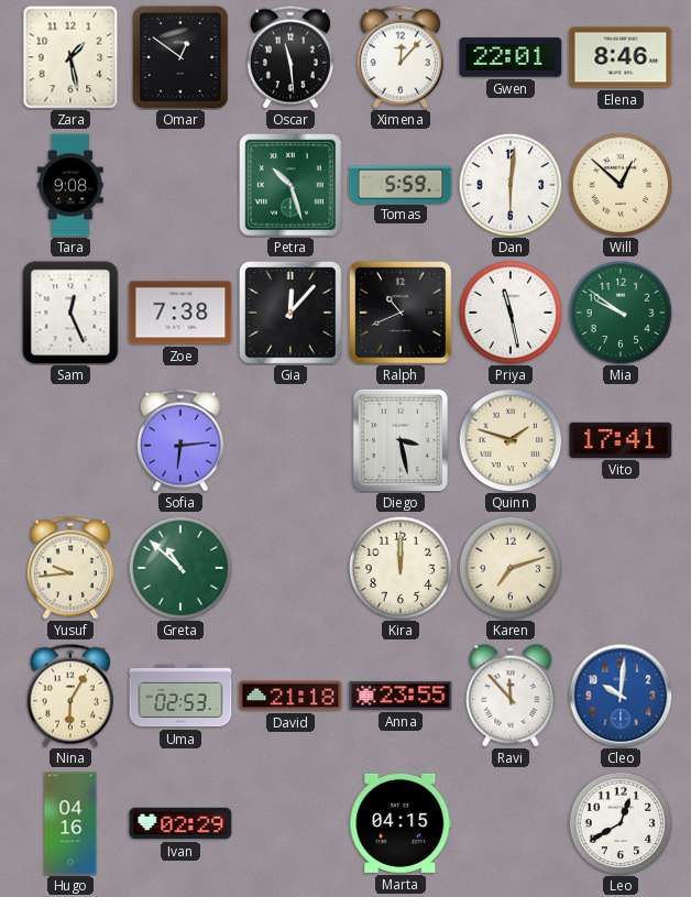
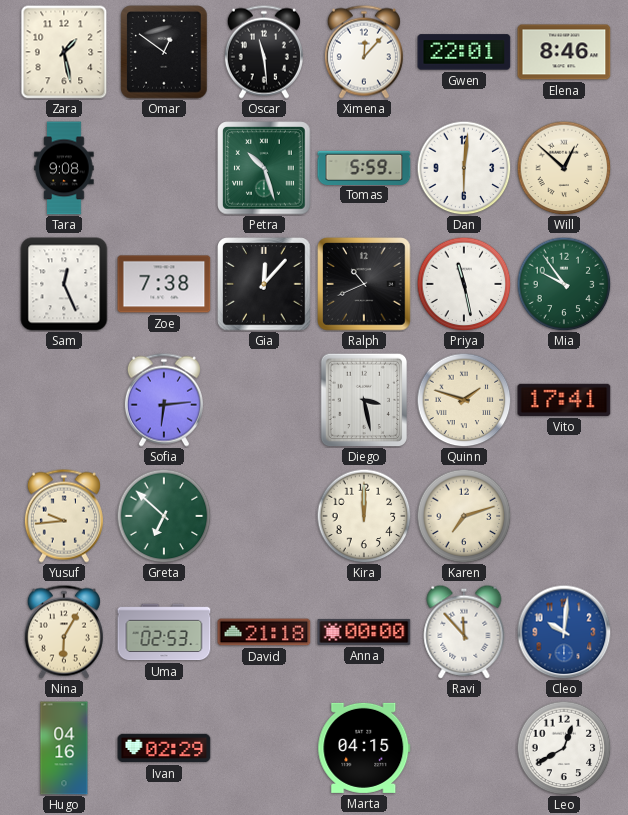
Mia: 9:51 -> 9:54 (564, 284)
Greta: 10:52 -> 6:52 (164, 516)
Anna: 23:55 -> 00:00 (364, 632)
